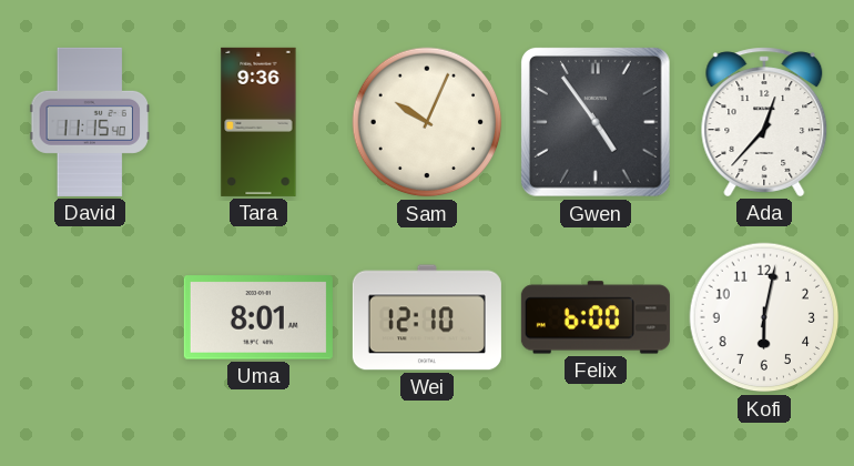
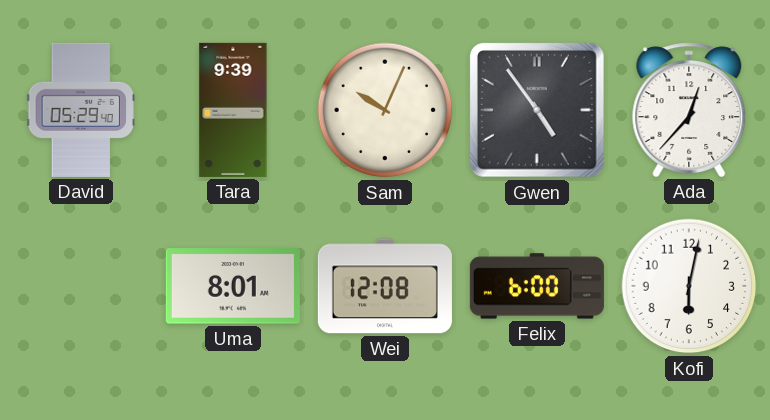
David: 11:15 -> 05:29 (80, 110)
Tara: 9:36 -> 9:39 (233, 110)
Wei: 12:10 -> 12:08 (385, 286)
